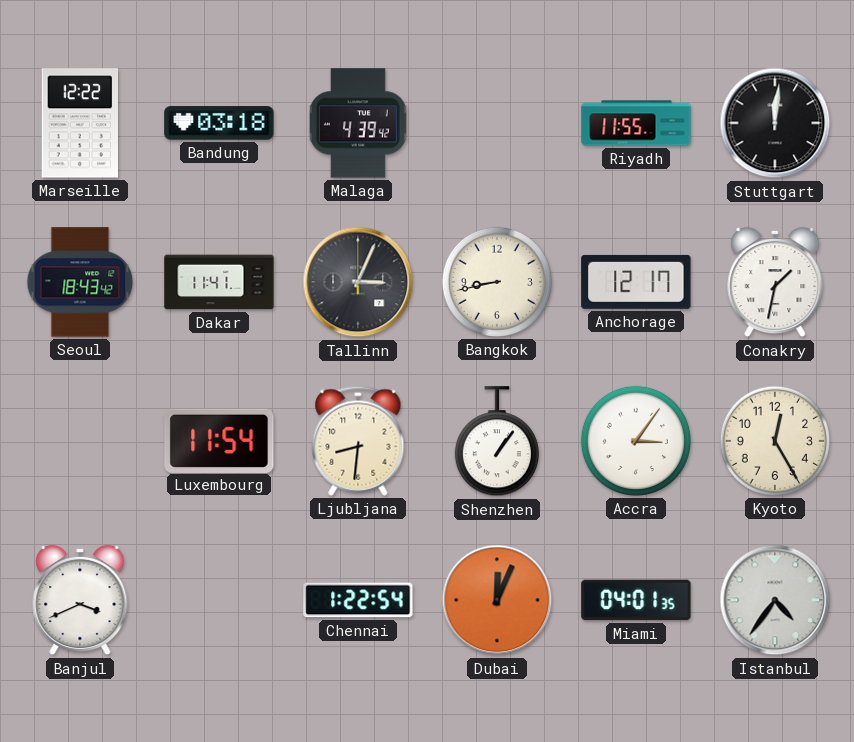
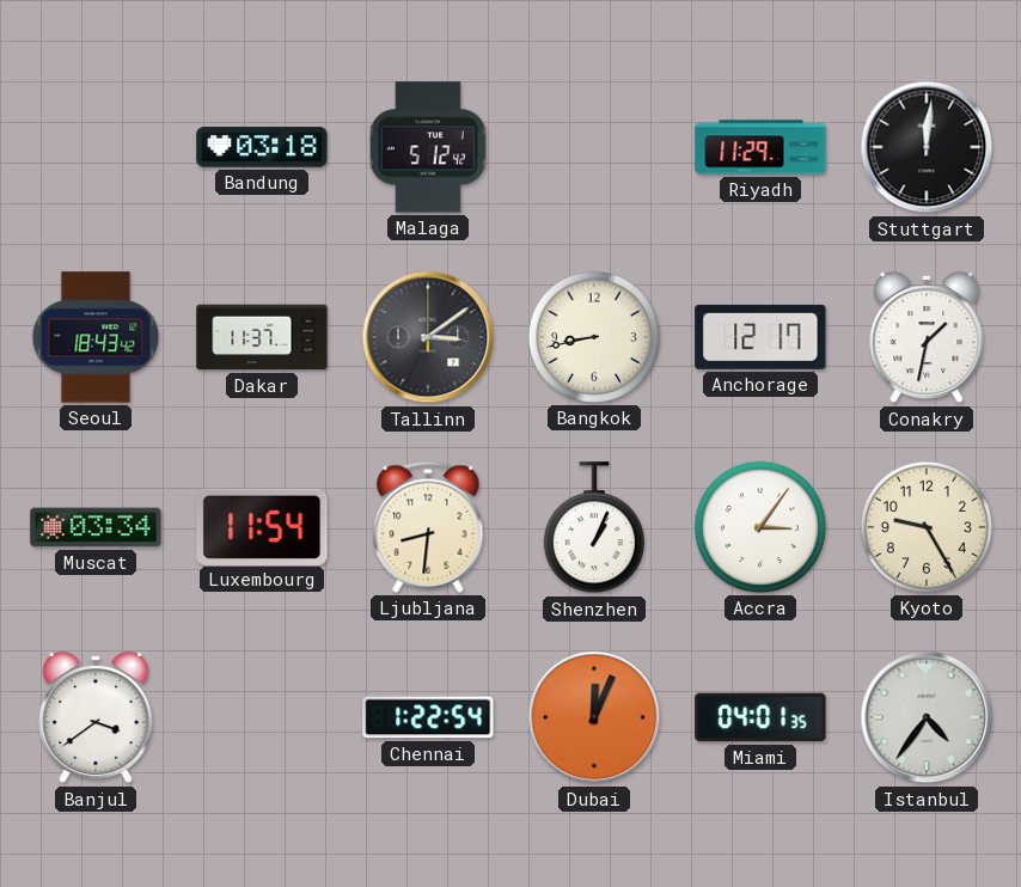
Marseille: 12:22 -> none (79, 123)
Malaga: 4:39 -> 5:12 (428, 147)
Riyadh: 11:55 -> 11:29 (760, 147)
Dakar: 11:41 -> 11:37 (262, 337)
Tallinn: 3:04 -> 3:09 (428, 337)
Muscat: none -> 03:34 (96, 527)
Shenzhen: 1:06 -> 1:04 (594, 528)
Kyoto: 12:25 -> 9:25 (927, 527)
Banjul: 3:41 -> 3:39 (96, 717)
